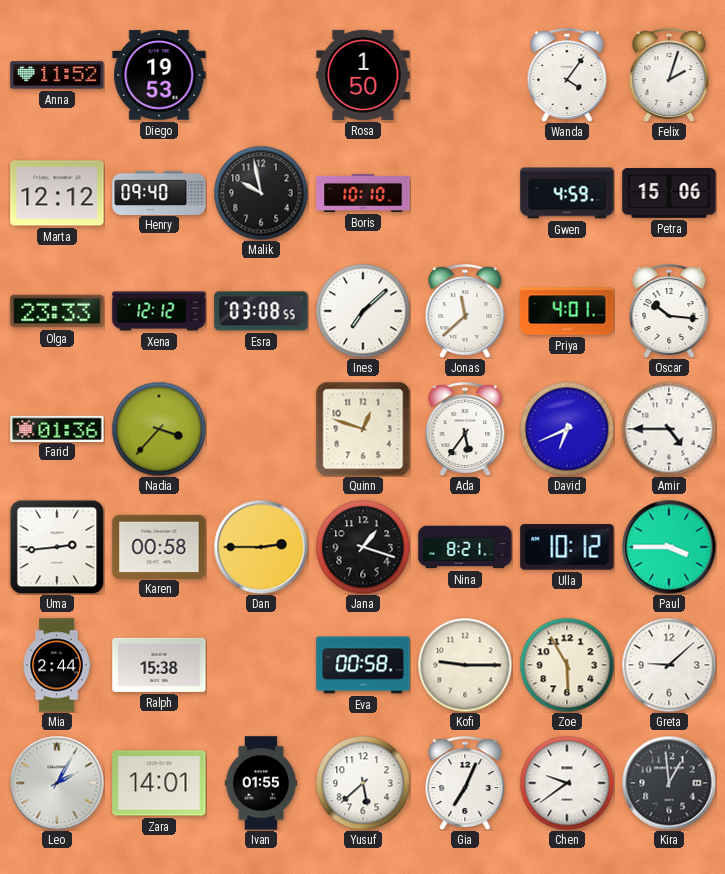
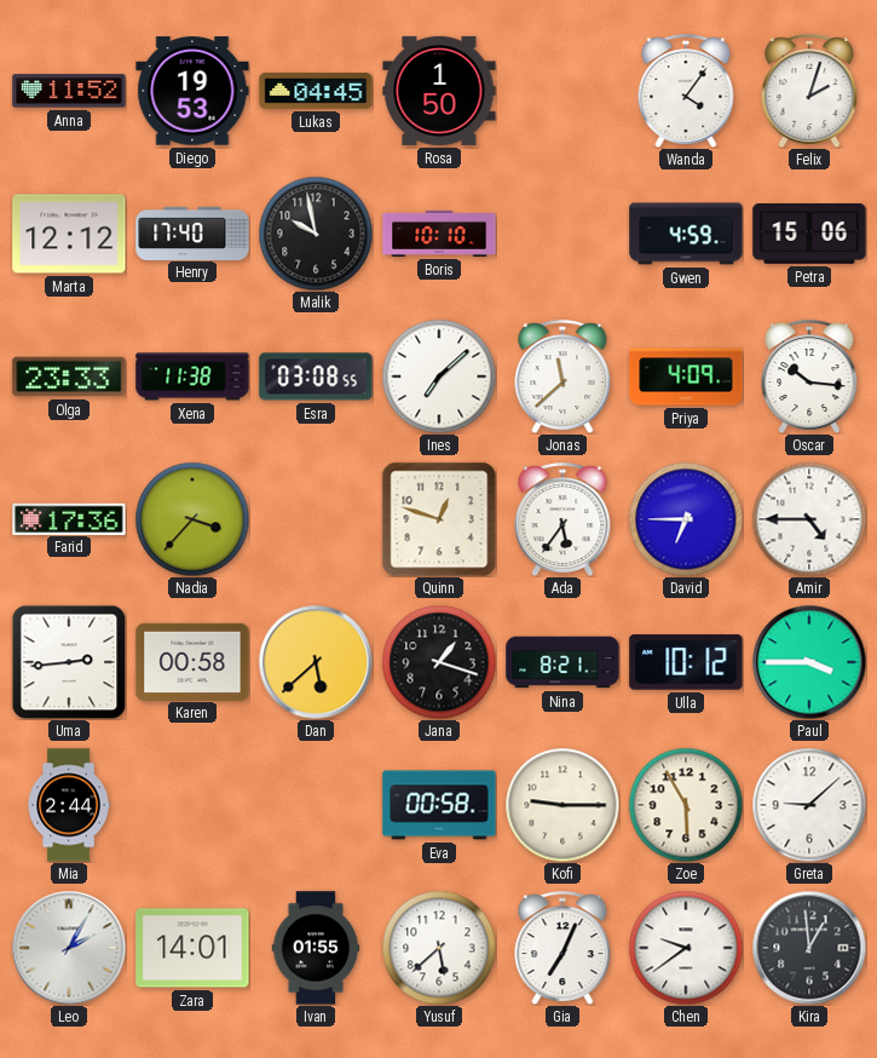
Lukas: none -> 04:45 (316, 91)
Henry: 09:40 -> 17:40 (192, 232)
Xena: 12:12 -> 11:38 (192, 376)
Priya: 4:01 -> 4:09 (686, 376)
Farid: 01:36 -> 17:36 (69, 518)
David: 6:41 -> 6:45 (686, 519)
Dan: 2:45 -> 5:38 (316, 662)
Ralph: 15:38 -> none (159, 665)
